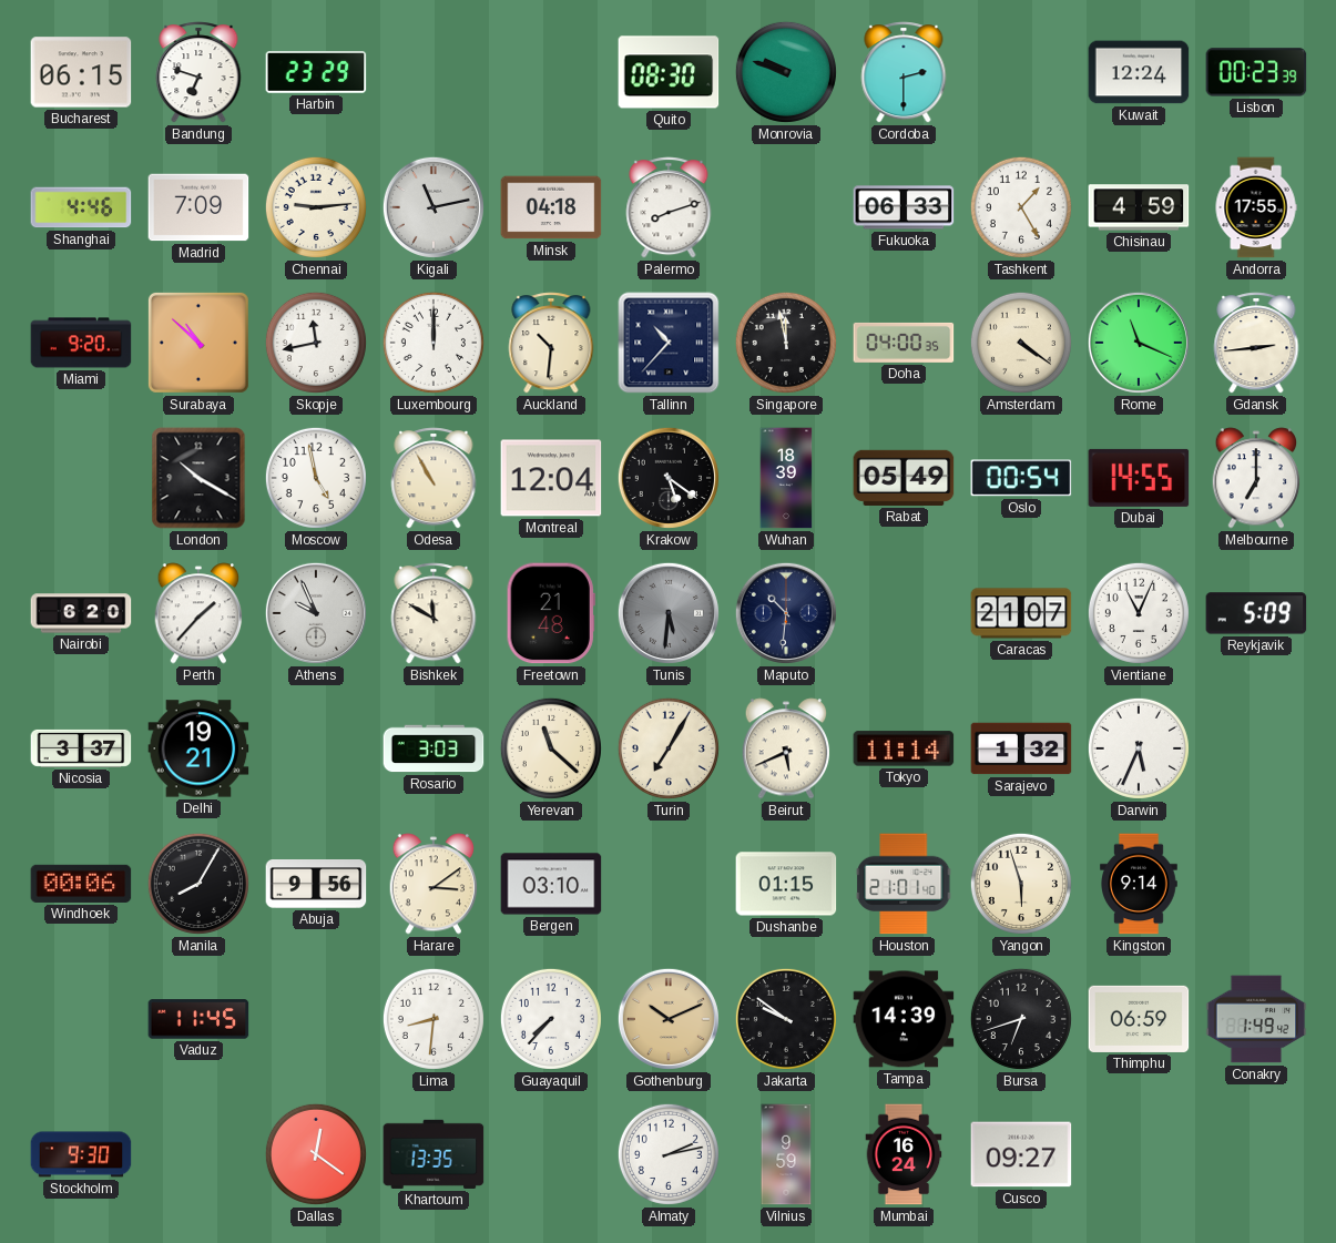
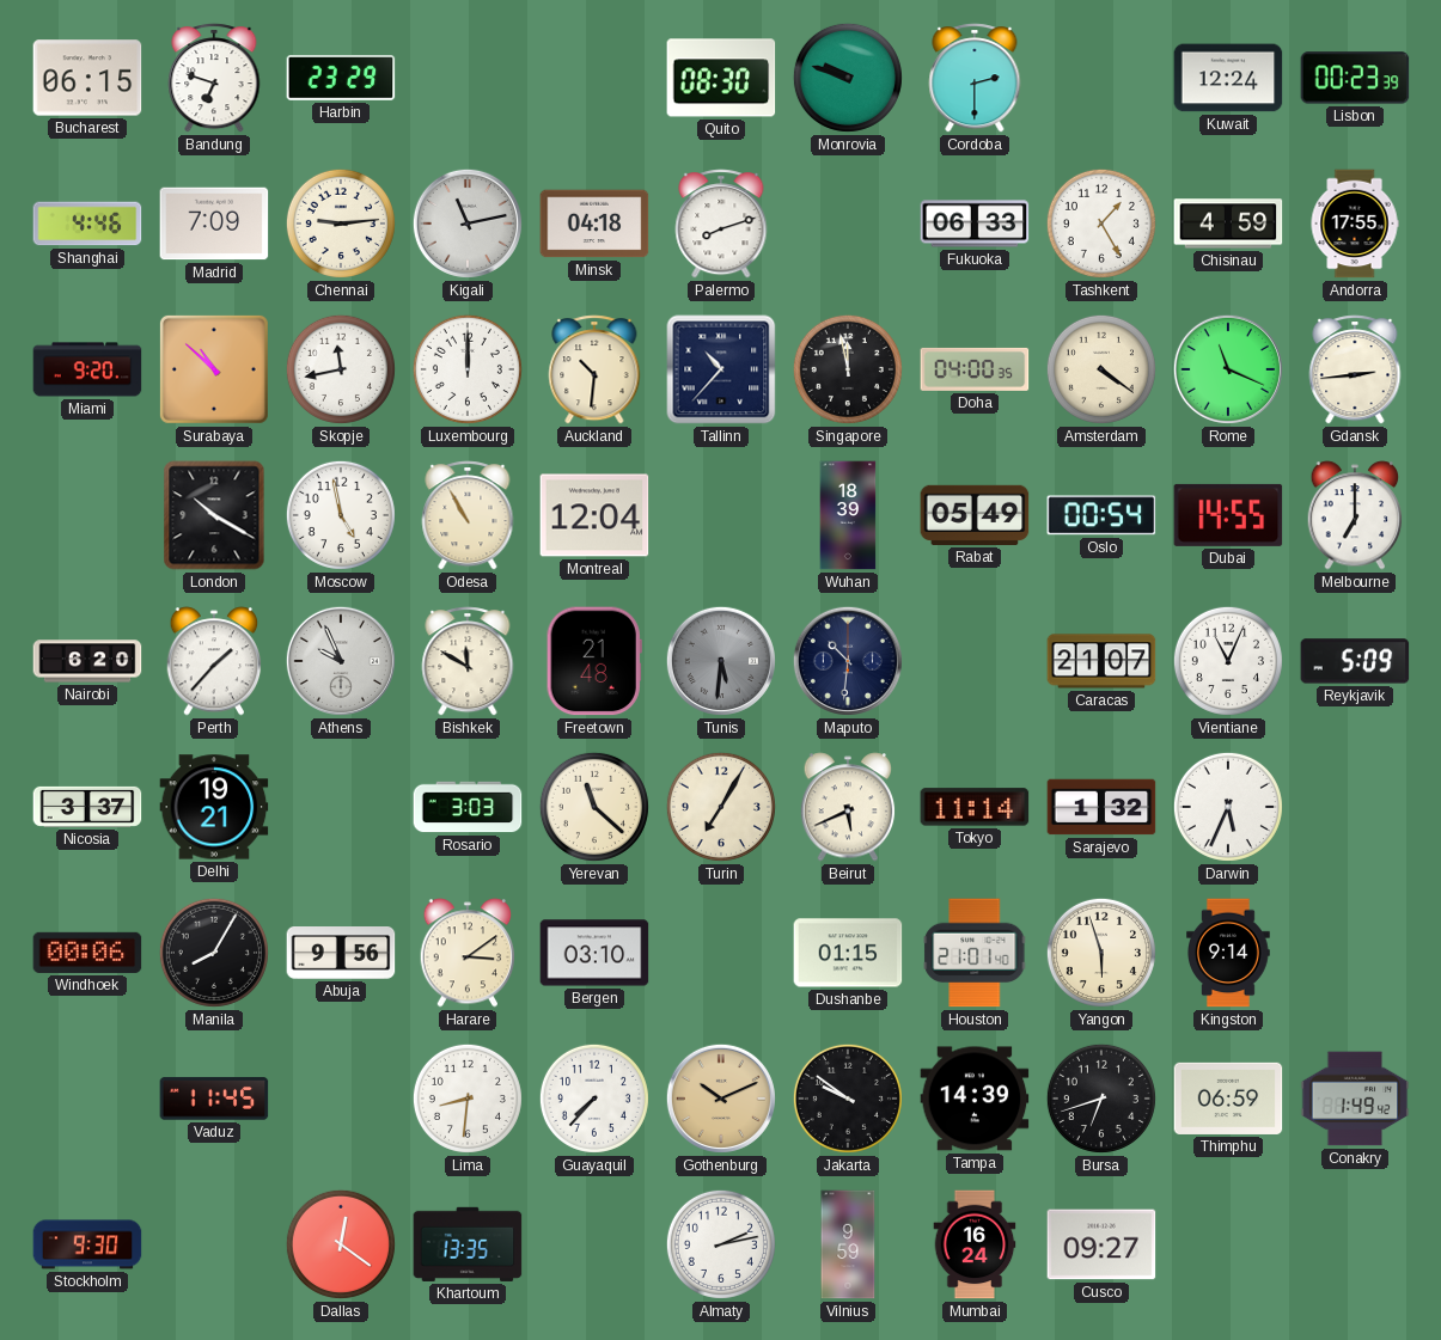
Krakow: 5:21 -> none (669, 478)
